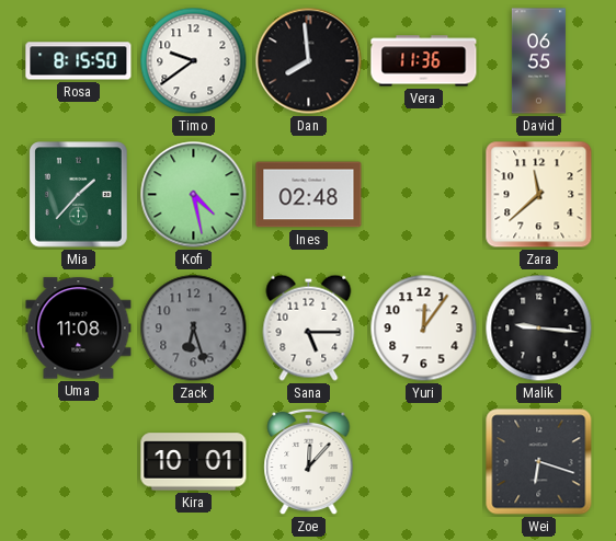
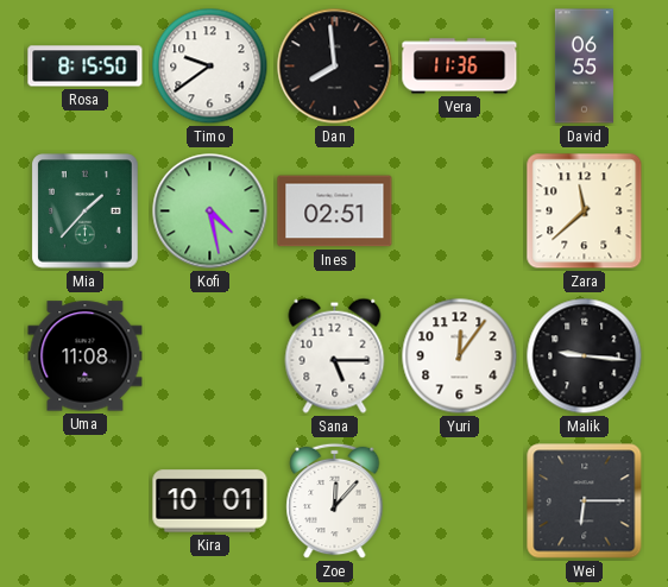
Ines: 02:48 -> 02:51 (335, 212)
Zack: 6:27 -> none (194, 329)
Wei: 6:18 -> 6:15 (585, 501)
